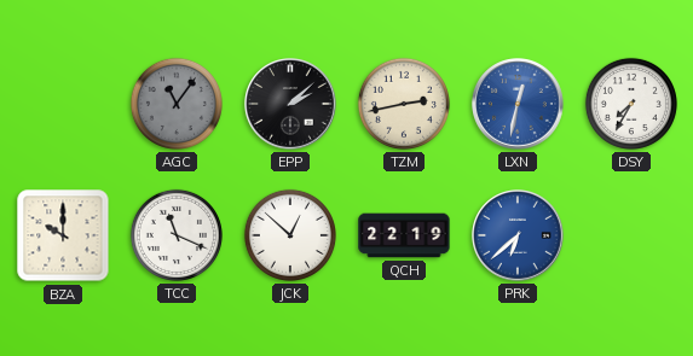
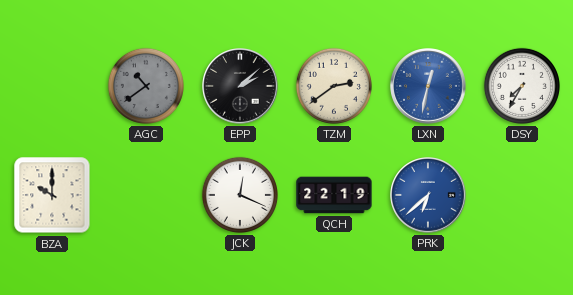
AGC: 11:06 -> 10:39 (146, 86)
TZM: 2:43 -> 2:39 (334, 86)
TCC: 11:19 -> none (177, 235)
JCK: 12:52 -> 12:19 (240, 195)
